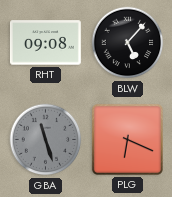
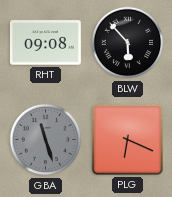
BLW: 5:07 -> 5:53 (128, 43)
